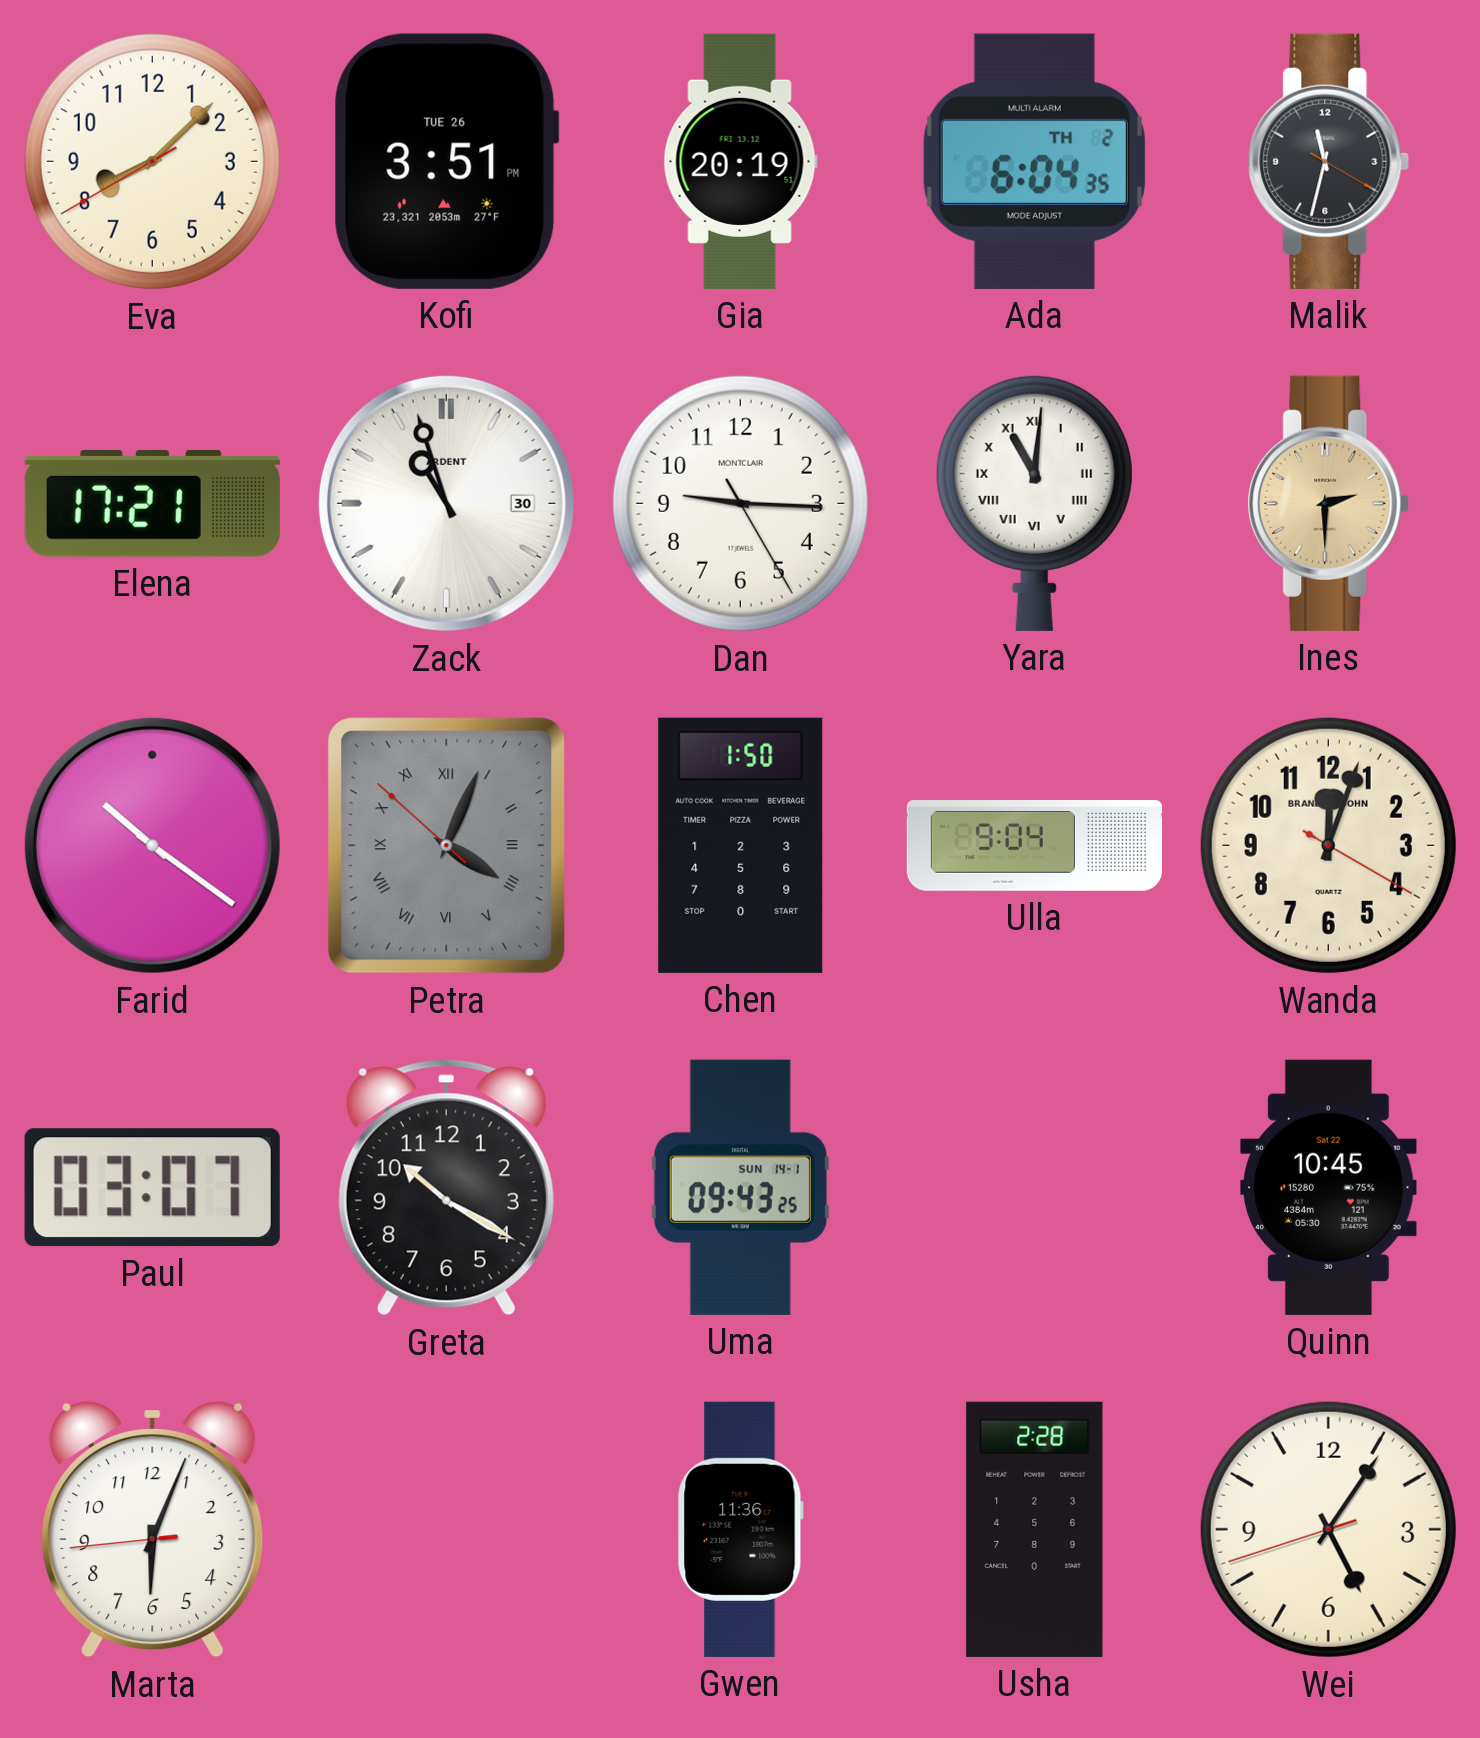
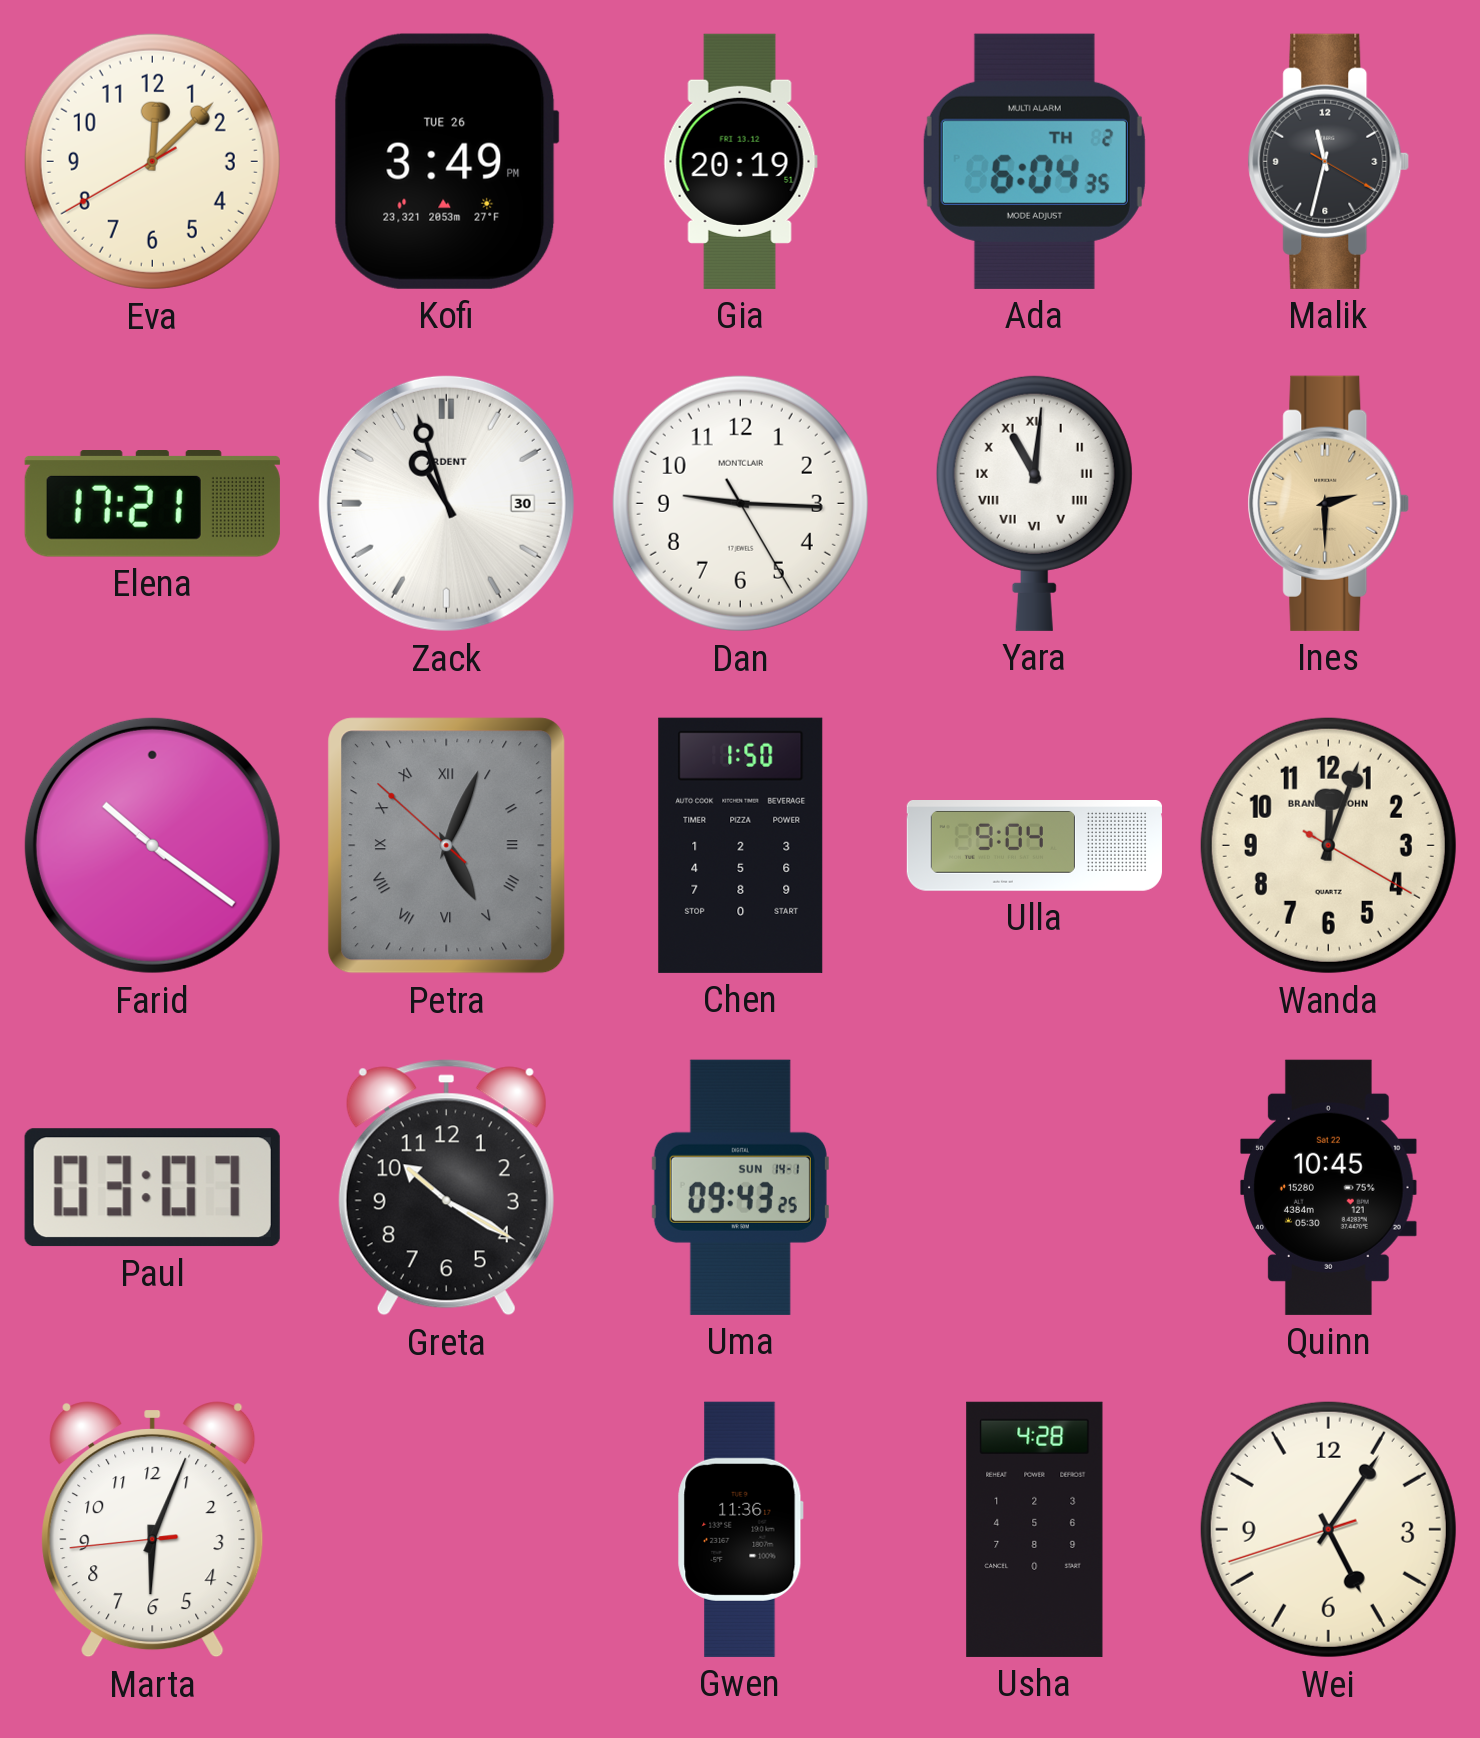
Eva: 8:07 -> 12:07 (152, 161)
Kofi: 3:51 -> 3:49 (446, 161)
Petra: 4:03 -> 5:03 (447, 846)
Usha: 2:28 -> 4:28 (1035, 1529)
